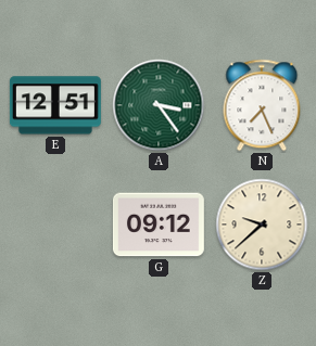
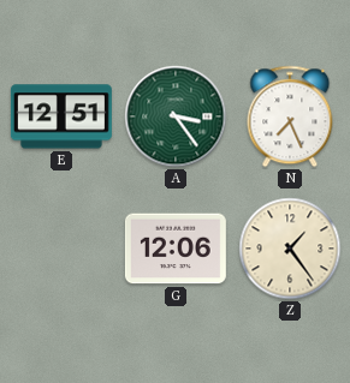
G: 09:12 -> 12:06 (176, 249)
Z: 9:38 -> 1:24 (290, 249)
